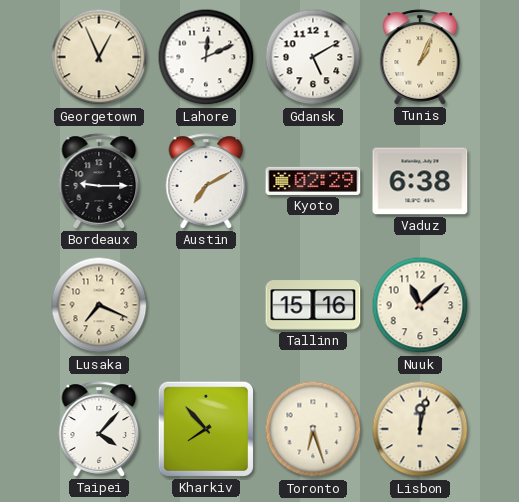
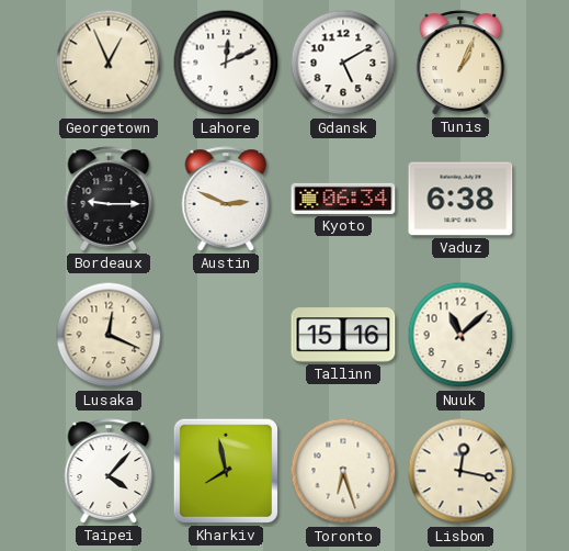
Austin: 7:10 -> 2:49 (226, 199)
Kyoto: 02:29 -> 06:34 (343, 199)
Lusaka: 7:19 -> 12:19 (109, 335)
Kharkiv: 7:53 -> 7:58 (226, 471)
Lisbon: 12:02 -> 12:17 (460, 471)
